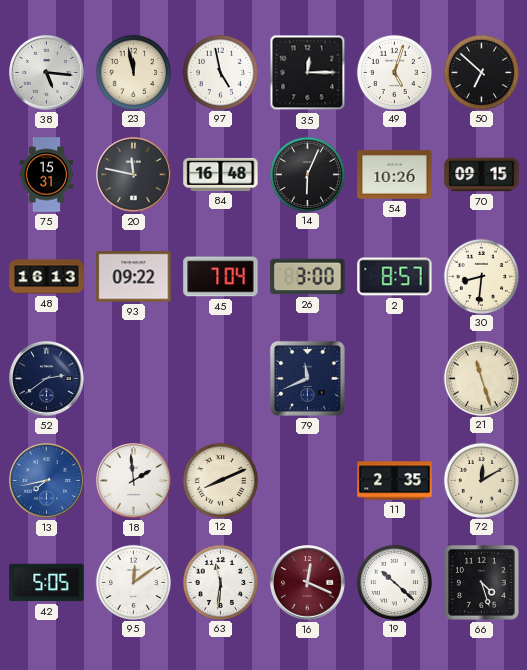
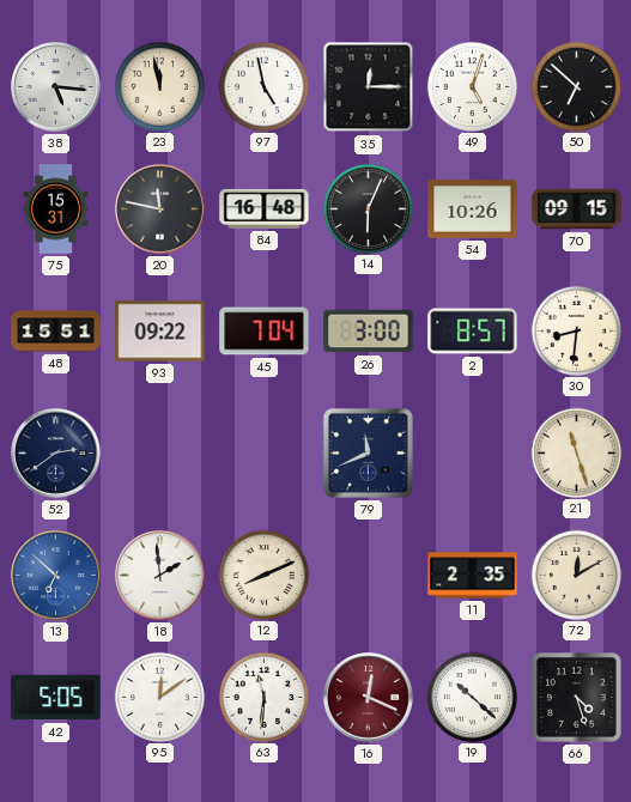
48: 16:13 -> 15:51 (56, 332)
13: 7:43 -> 6:52 (56, 576)
